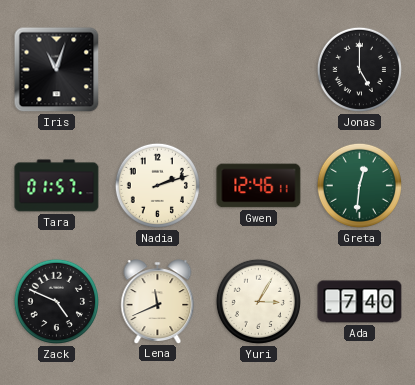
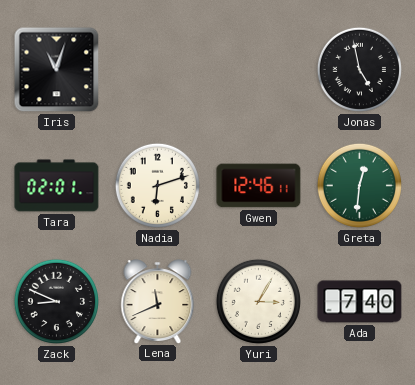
Jonas: 5:00 -> 4:58 (359, 69)
Tara: 01:57 -> 02:01 (57, 186)
Nadia: 2:12 -> 6:12 (157, 185)
Zack: 4:49 -> 8:49 (56, 301)
